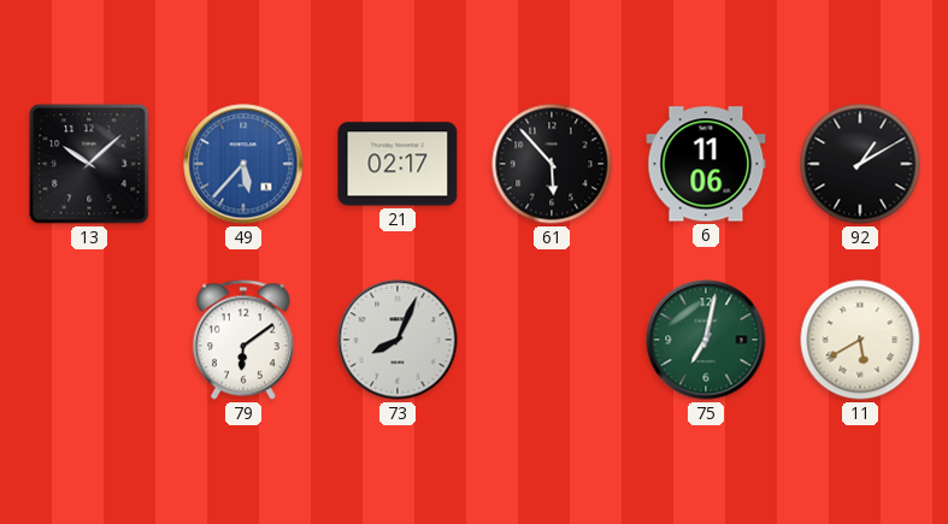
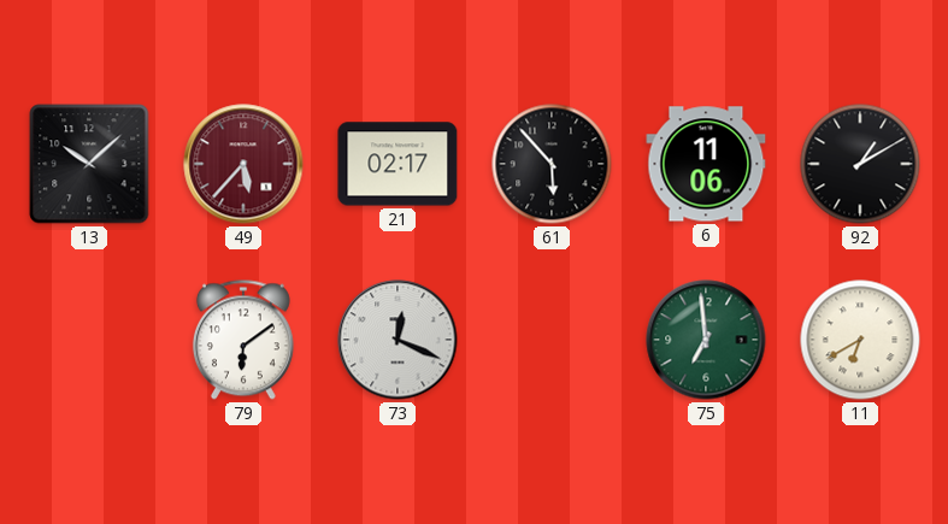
49 dial: blue -> burgundy (243, 164)
73: 8:04 -> 12:19 (398, 340)
75: 7:02 -> 6:59 (706, 340)
11: 5:40 -> 6:40 (860, 340)
